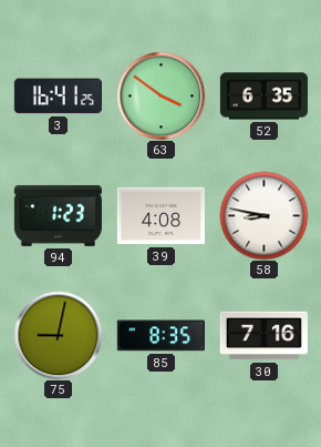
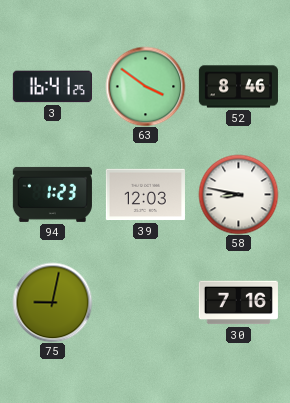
52: 6:35 -> 8:46 (238, 87)
39: 4:08 -> 12:03 (145, 195)
85: 8:35 -> none (161, 336)
